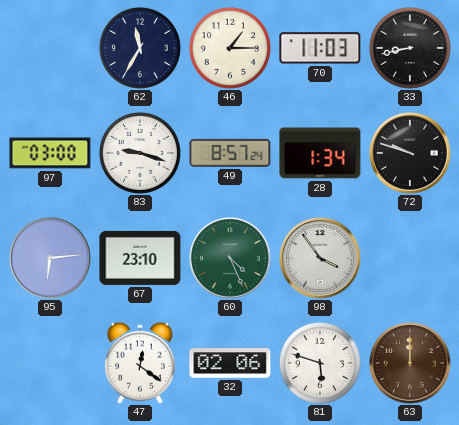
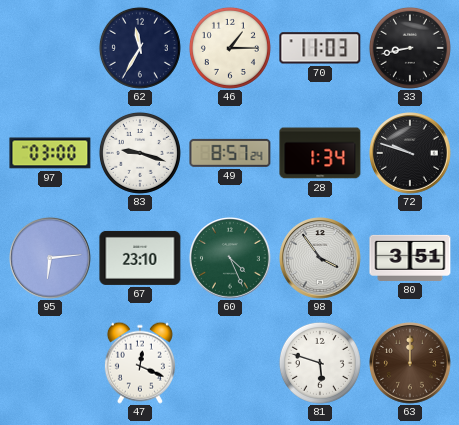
80: none -> 3:51 (410, 258)
47: 12:21 -> 12:19 (140, 363)
32: 02:06 -> none (230, 363)
